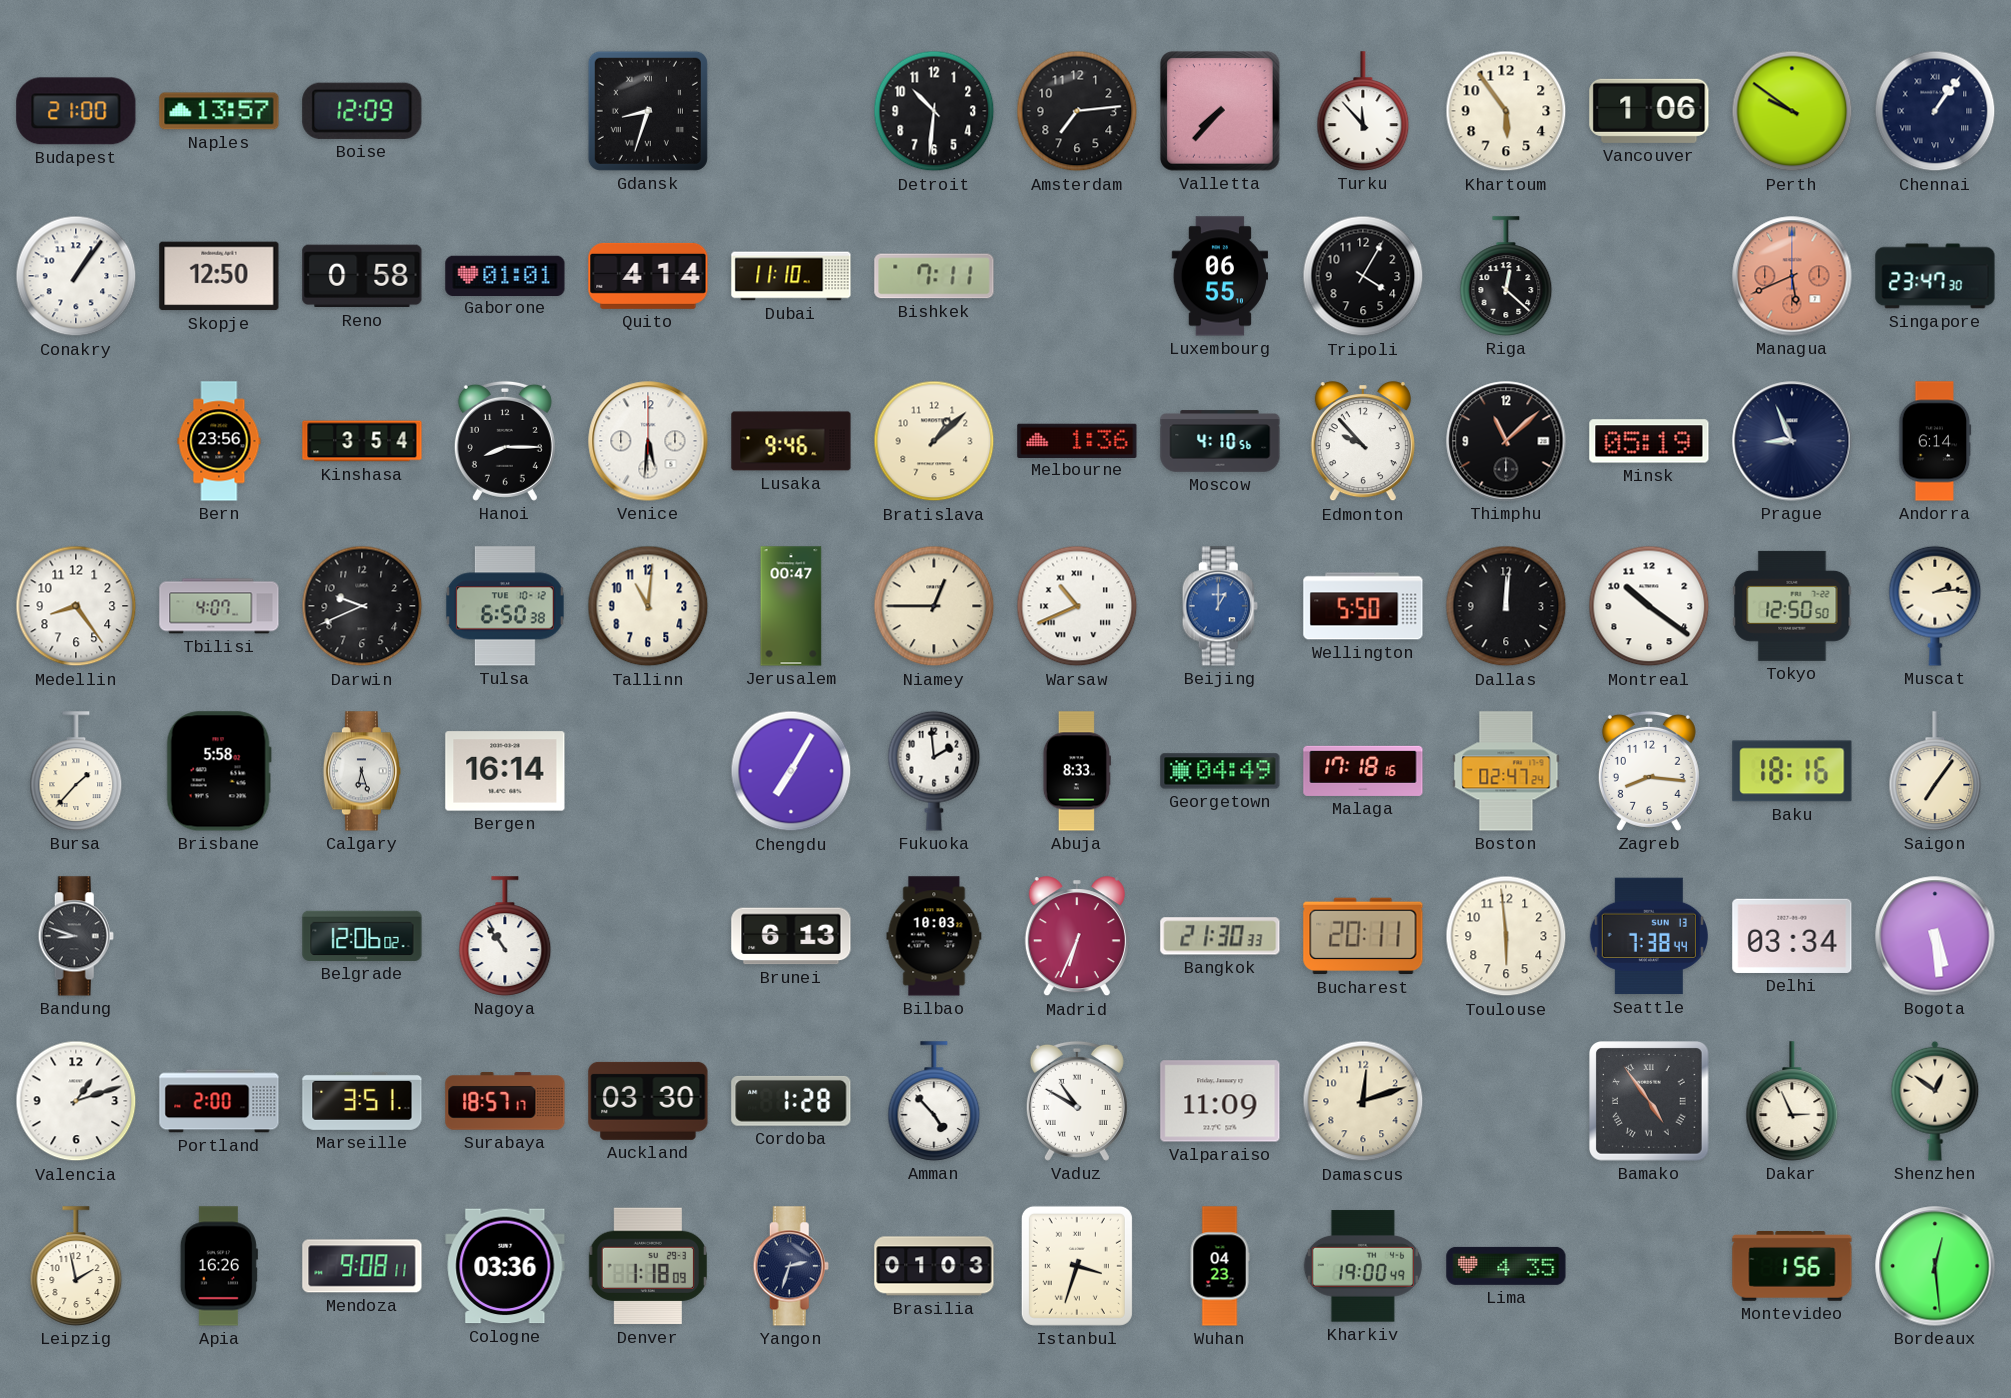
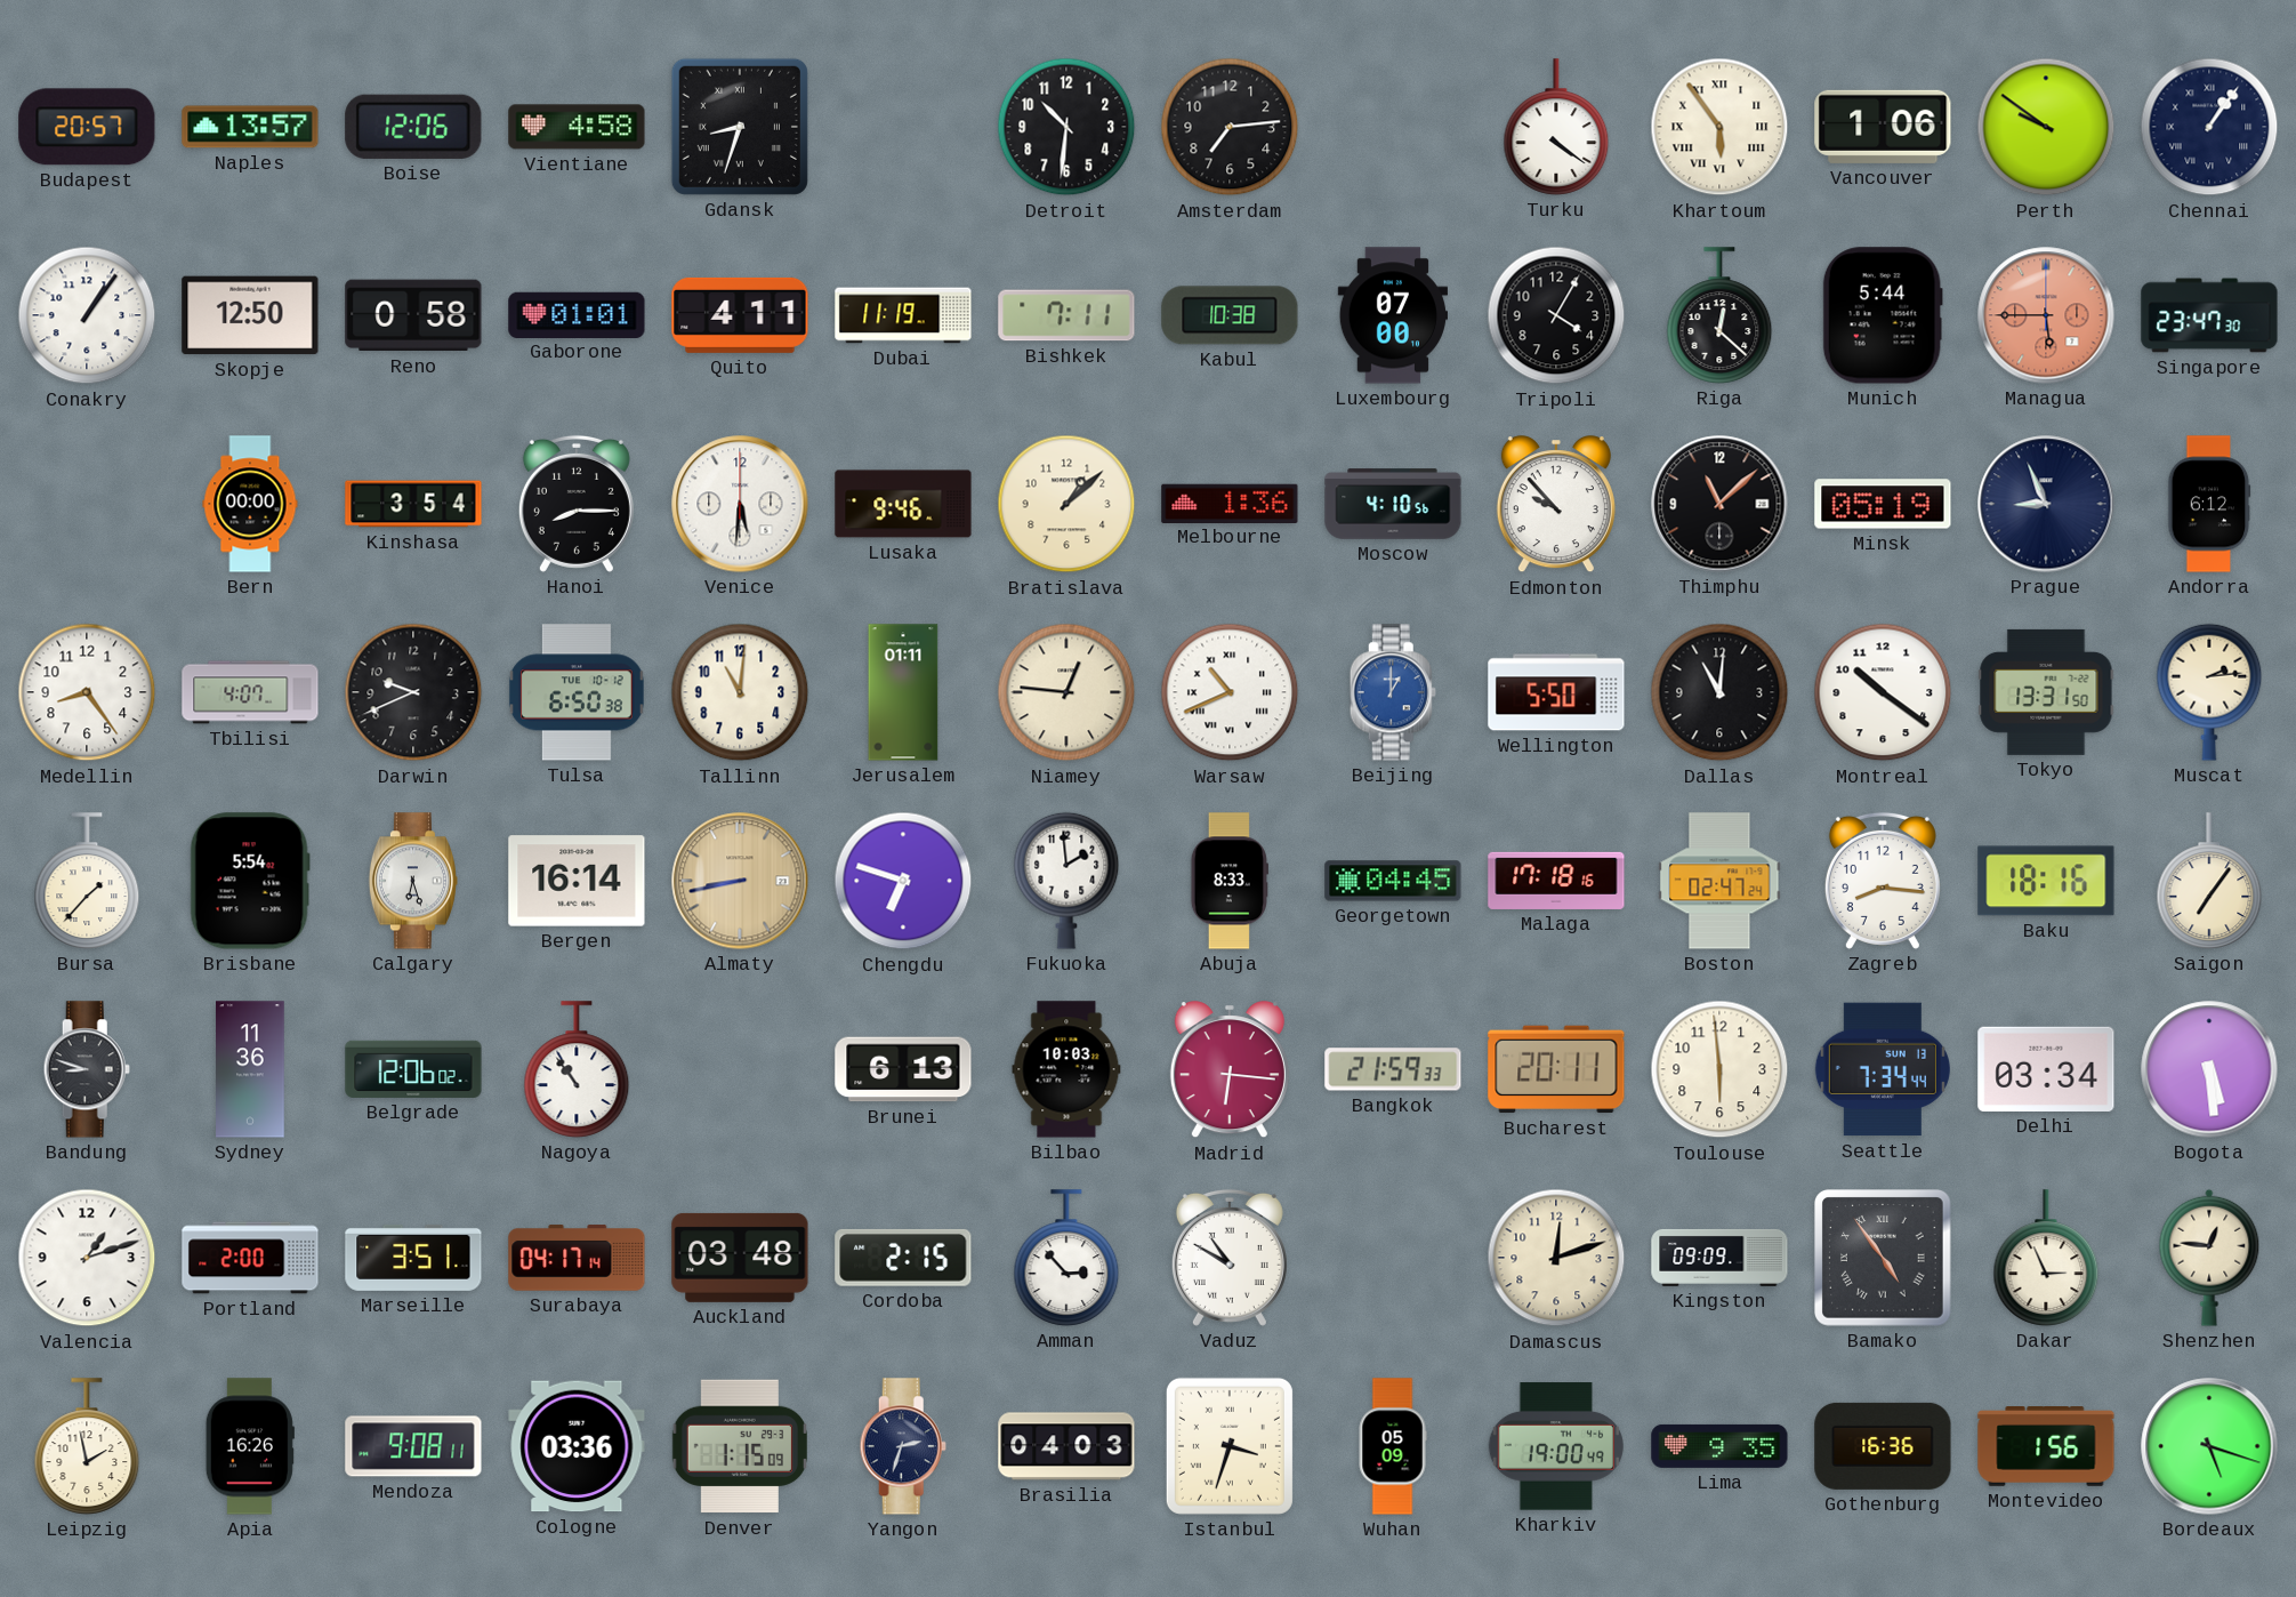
Budapest: 21:00 -> 20:57 (87, 127)
Boise: 12:09 -> 12:06 (413, 127)
Vientiane: none -> 4:58 (577, 127)
Valletta: 7:37 -> none (1220, 111)
Turku: 11:53 -> 4:21 (1556, 127)
Khartoum numerals: Arabic -> Roman (1719, 127)
Quito: 4:14 -> 4:11 (740, 315)
Dubai: 11:10 -> 11:19 (903, 315)
Kabul: none -> 10:38 (1230, 315)
Luxembourg: 06:55 -> 07:00 (1392, 315)
Munich: none -> 5:44 (1883, 315)
Managua: 5:41 -> 5:45 (2046, 315)
Bern: 23:56 -> 00:00 (250, 504)
Andorra: 6:14 -> 6:12 (2209, 504)
Jerusalem: 00:47 -> 01:11 (903, 692)
Niamey: 12:45 -> 12:46 (1066, 692)
Dallas: 12:01 -> 11:01 (1719, 692)
Tokyo: 12:50 -> 13:31 (2046, 692)
Brisbane: 5:58 -> 5:54 (250, 881)
Almaty: none -> 8:43 (740, 881)
Chengdu: 7:05 -> 6:48 (903, 881)
Georgetown: 04:49 -> 04:45 (1393, 881)
Sydney: none -> 11:36 (250, 1069)
Madrid: 6:34 -> 6:16 (1230, 1070)
Bangkok: 21:30 -> 21:59 (1393, 1069)
Seattle: 7:38 -> 7:34 (1883, 1069)
Surabaya: 18:57 -> 04:17 (577, 1258)
Auckland: 03:30 -> 03:48 (740, 1258)
Cordoba: 1:28 -> 2:15 (903, 1258)
Amman: 4:53 -> 2:53 (1066, 1258)
Valparaiso: 11:09 -> none (1220, 1101)
Kingston: none -> 09:09 (1719, 1258)
Shenzhen: 12:51 -> 12:46 (2209, 1258)
Denver: 1:18 -> 1:15 (740, 1446)
Brasilia: 01:03 -> 04:03 (1066, 1446)
Wuhan: 04:23 -> 05:09 (1393, 1446)
Lima: 4:35 -> 9:35 (1719, 1446)
Gothenburg: none -> 16:36 (1883, 1446)
Bordeaux: 12:29 -> 5:18 (2209, 1446)
